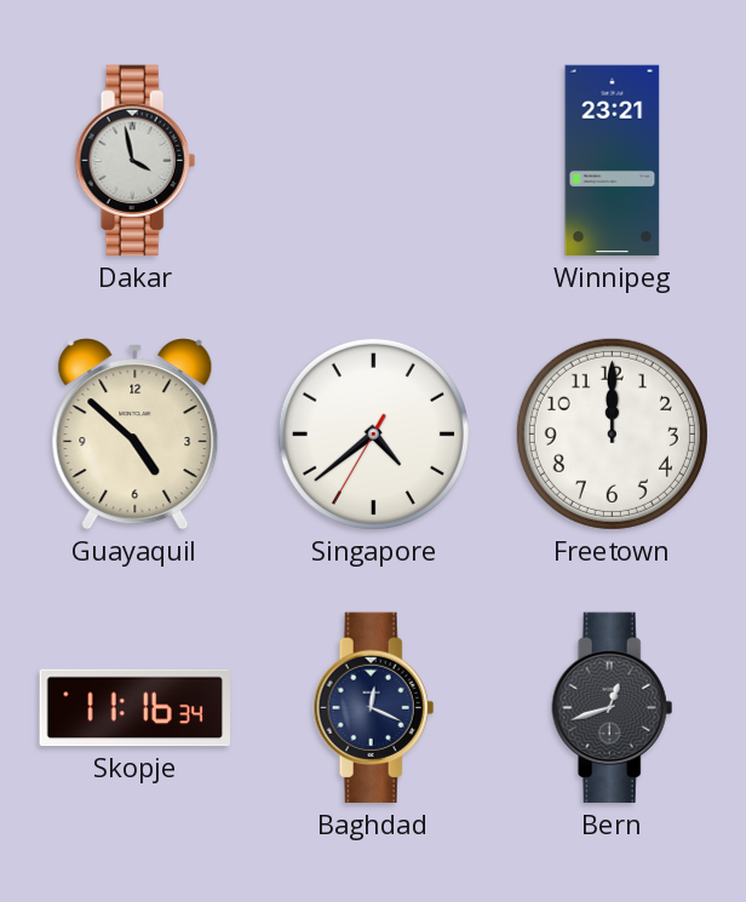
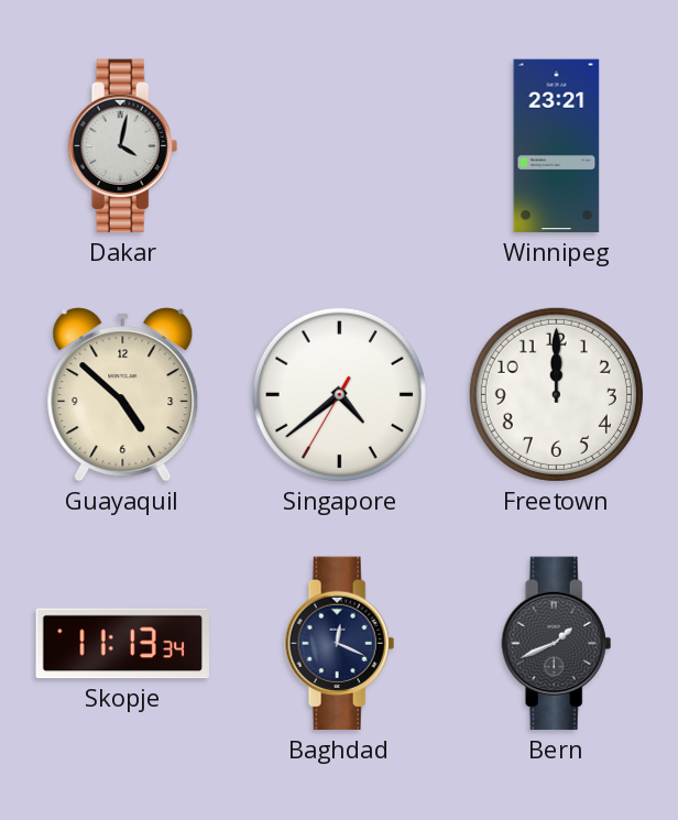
Dakar: 3:58 -> 4:02 (123, 146)
Skopje: 11:16 -> 11:13 (122, 644)
Bern: 12:42 -> 1:41 (557, 644)
